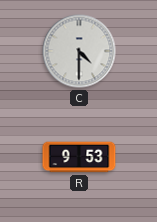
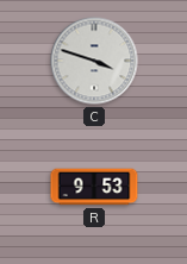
C: 4:30 -> 3:48 (94, 61)
